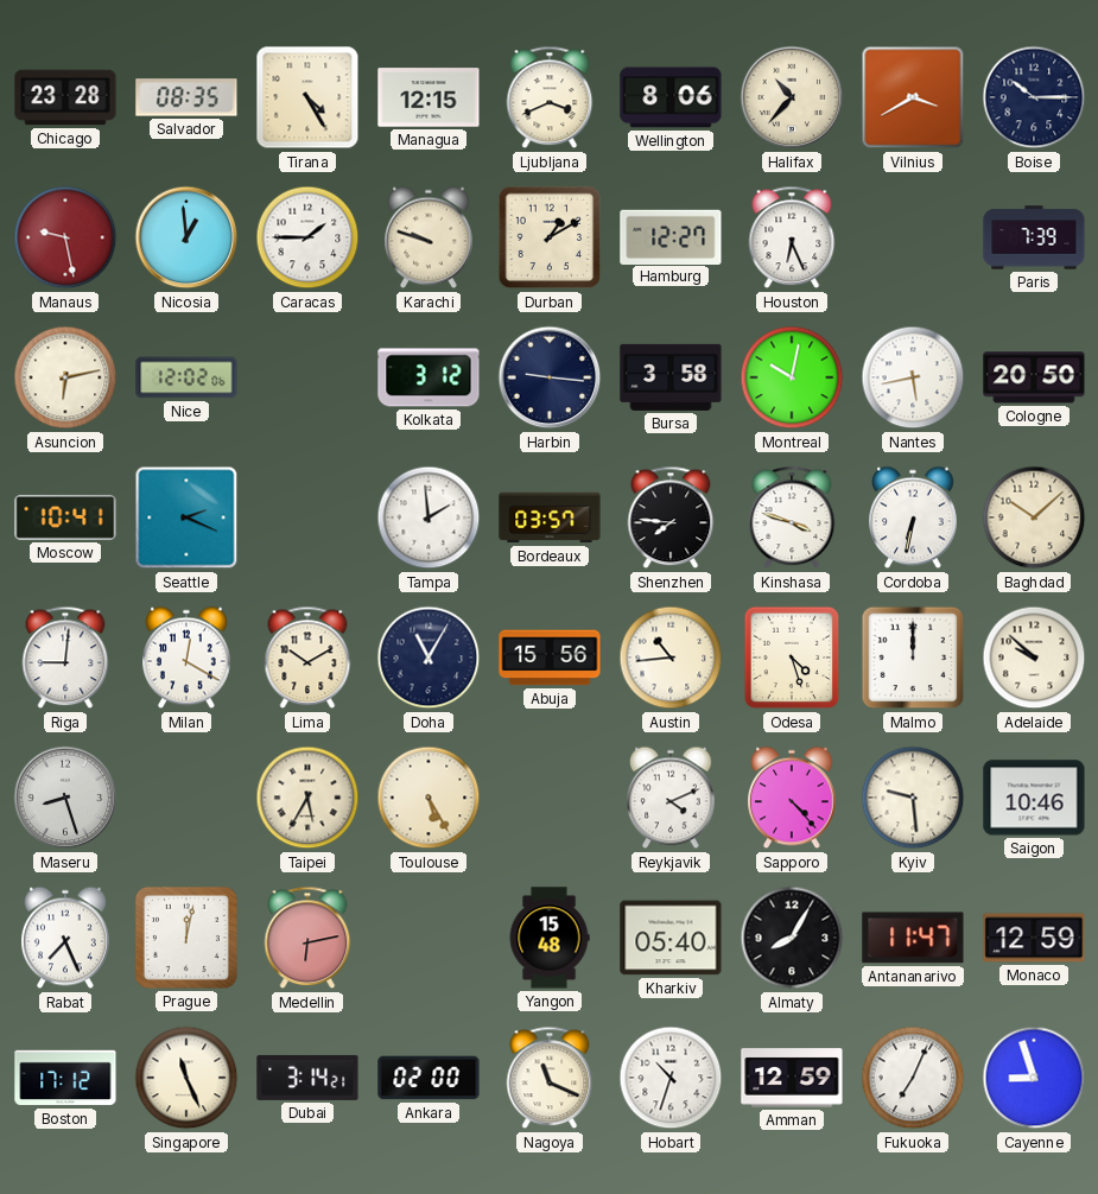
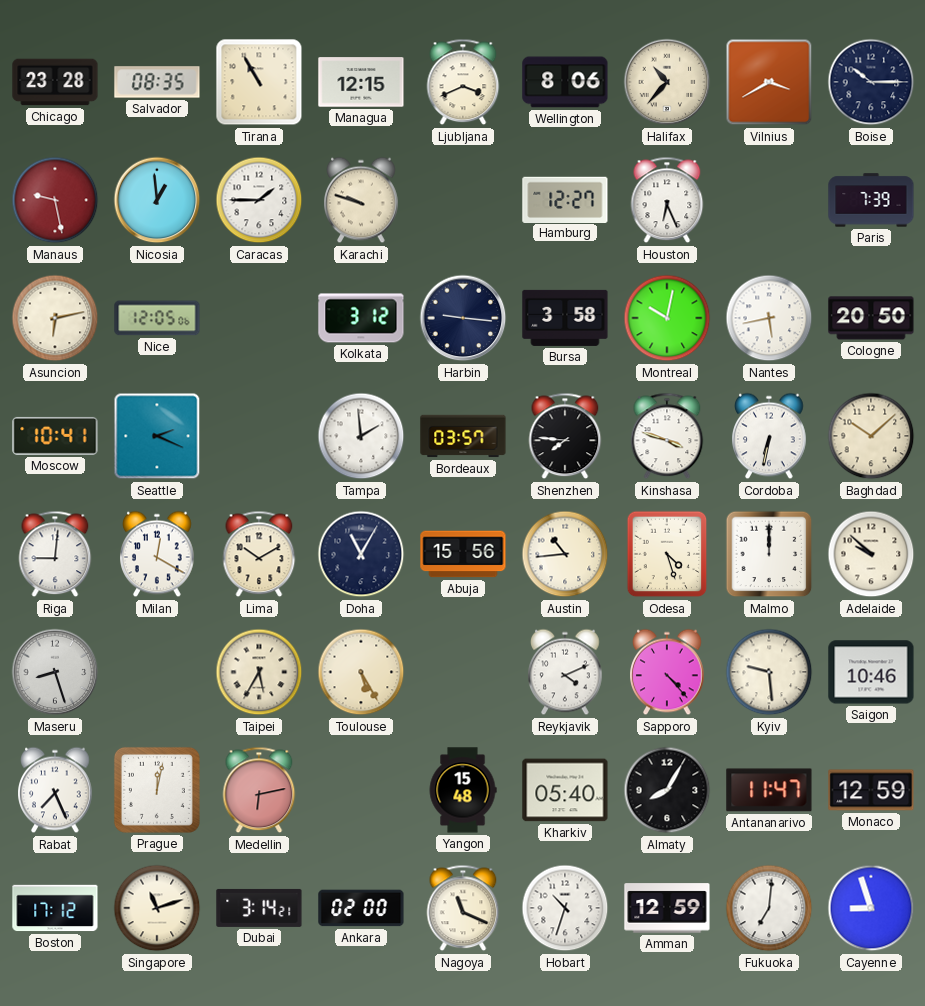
Tirana: 4:25 -> 10:55 (259, 82)
Durban: 1:10 -> none (550, 237)
Nice: 12:02 -> 12:05 (157, 318)
Singapore: 11:26 -> 11:12 (157, 908)
Fukuoka: 7:04 -> 7:01 (769, 908)
